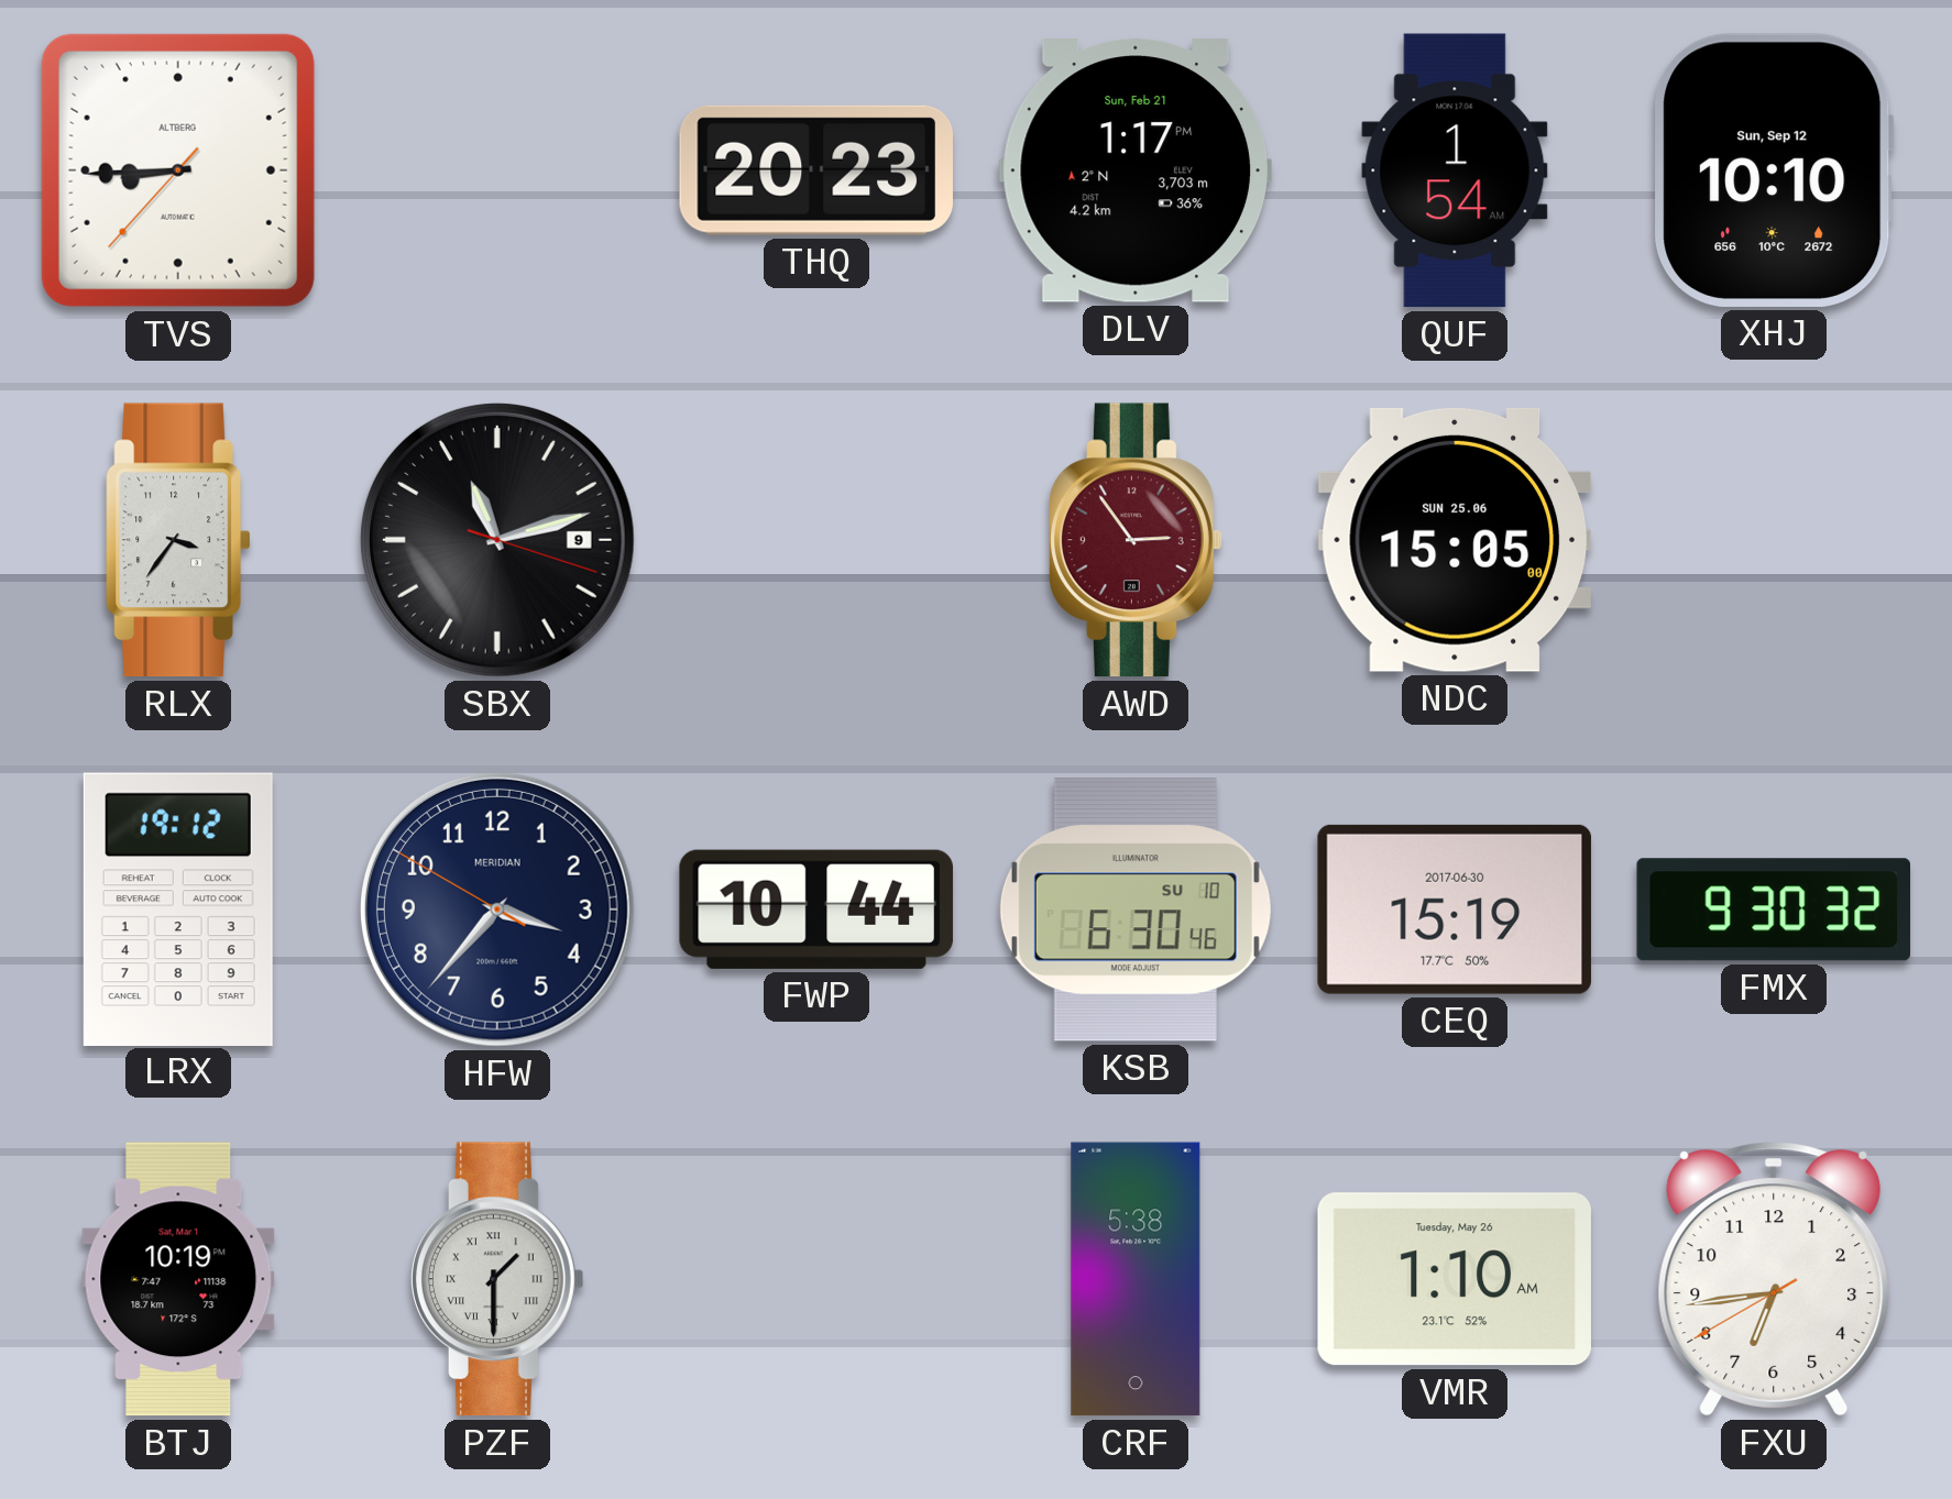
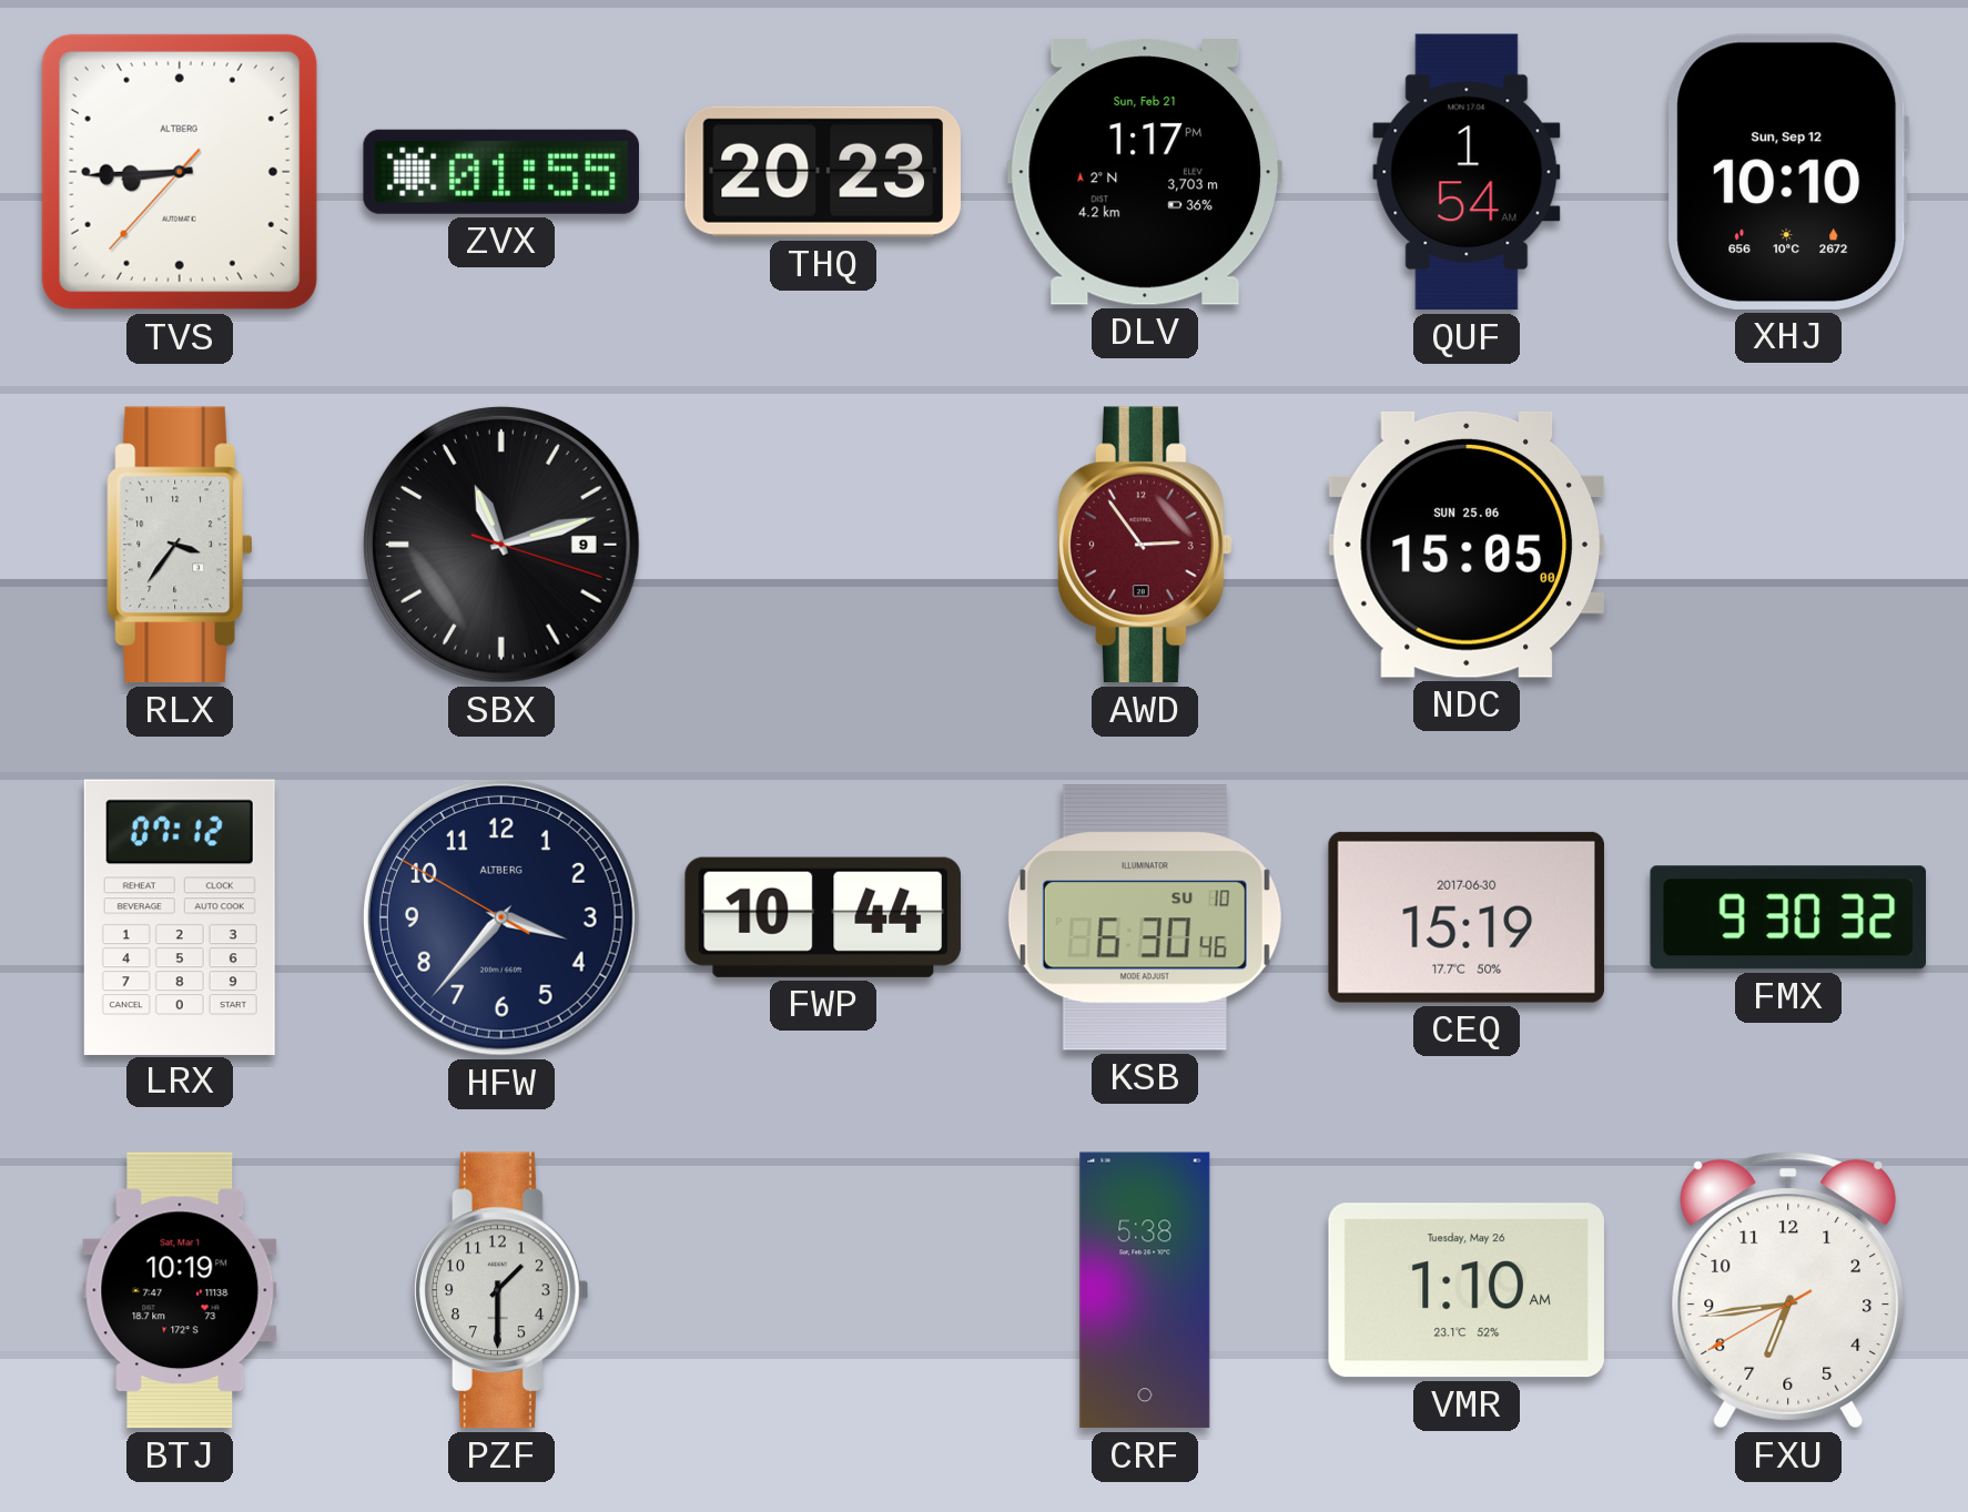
ZVX: none -> 01:55 (501, 172)
LRX: 19:12 -> 07:12 (180, 916)
HFW brand: MERIDIAN -> ALTBERG (501, 917)
PZF numerals: Roman -> Arabic (503, 1290)
